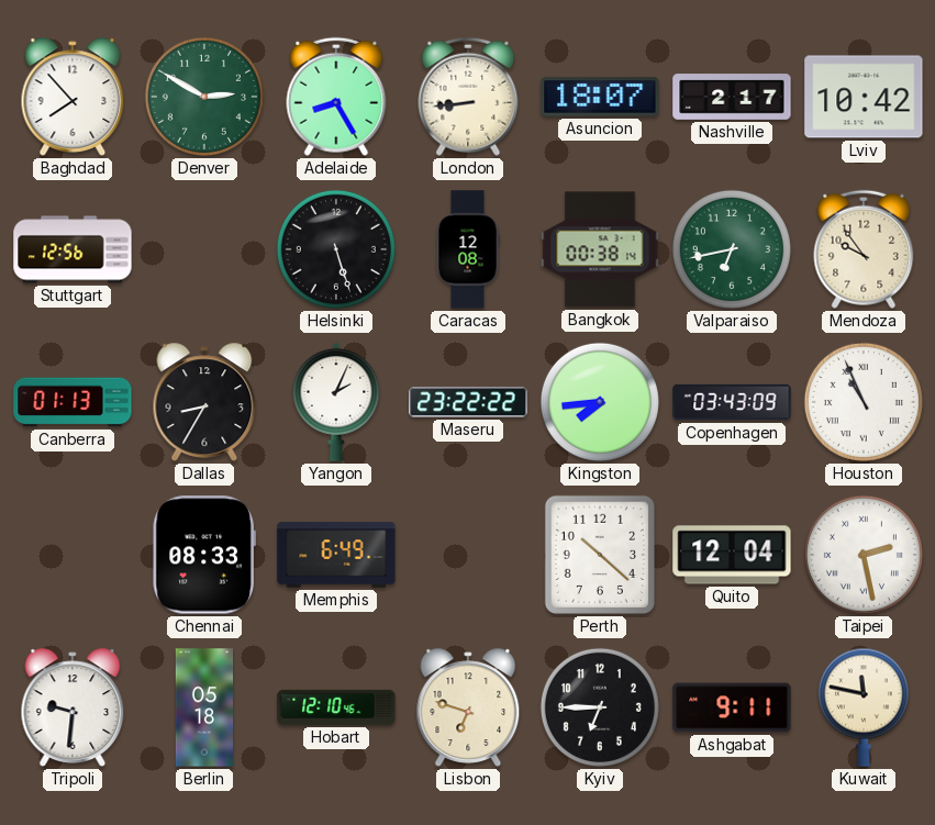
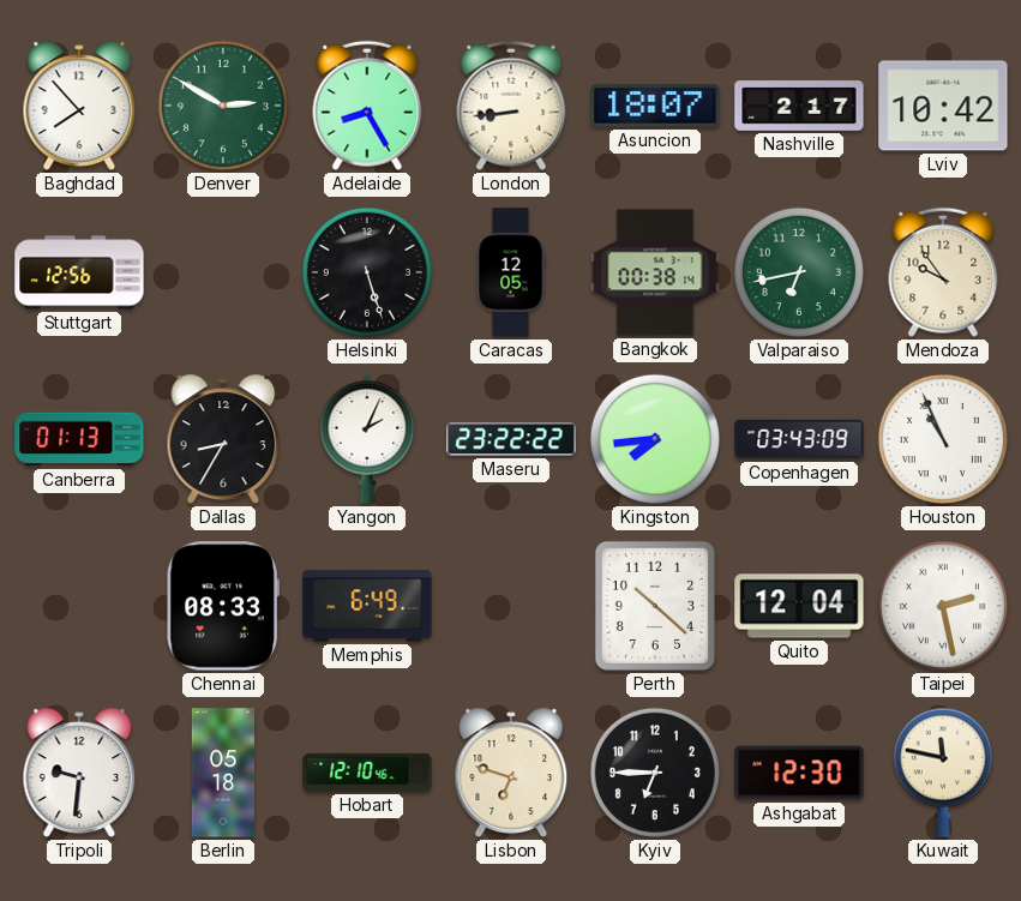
Caracas: 12:08 -> 12:05 (511, 272)
Ashgabat: 9:11 -> 12:30 (799, 773)
